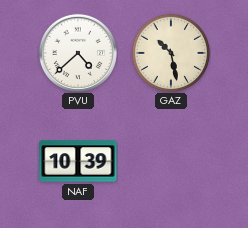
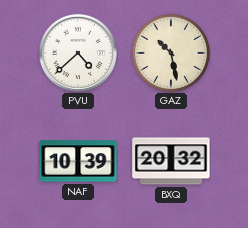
BXQ: none -> 20:32 (171, 161)
